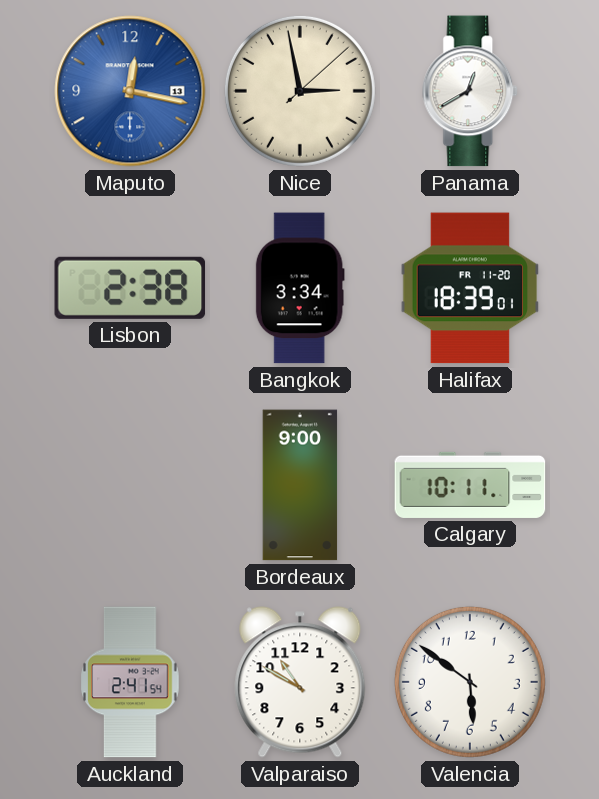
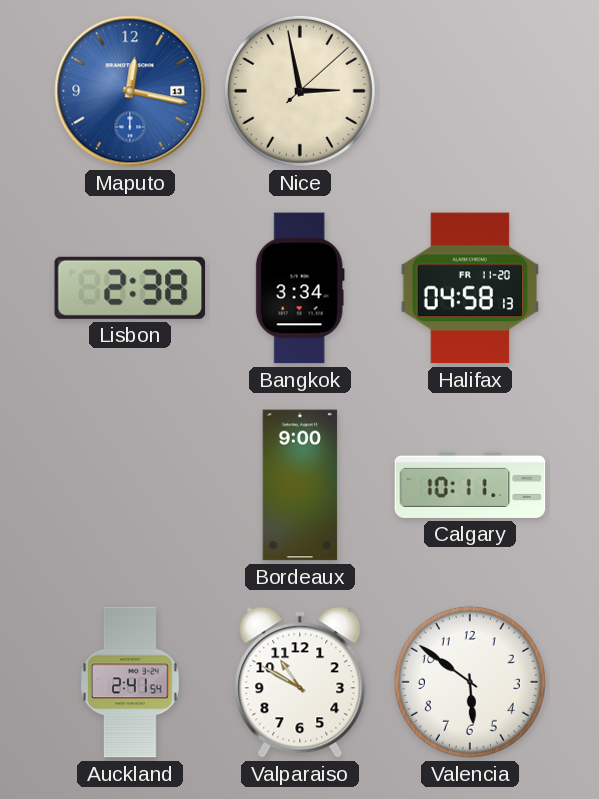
Panama: 12:40 -> none (471, 91)
Halifax: 18:39 -> 04:58 (470, 288)
